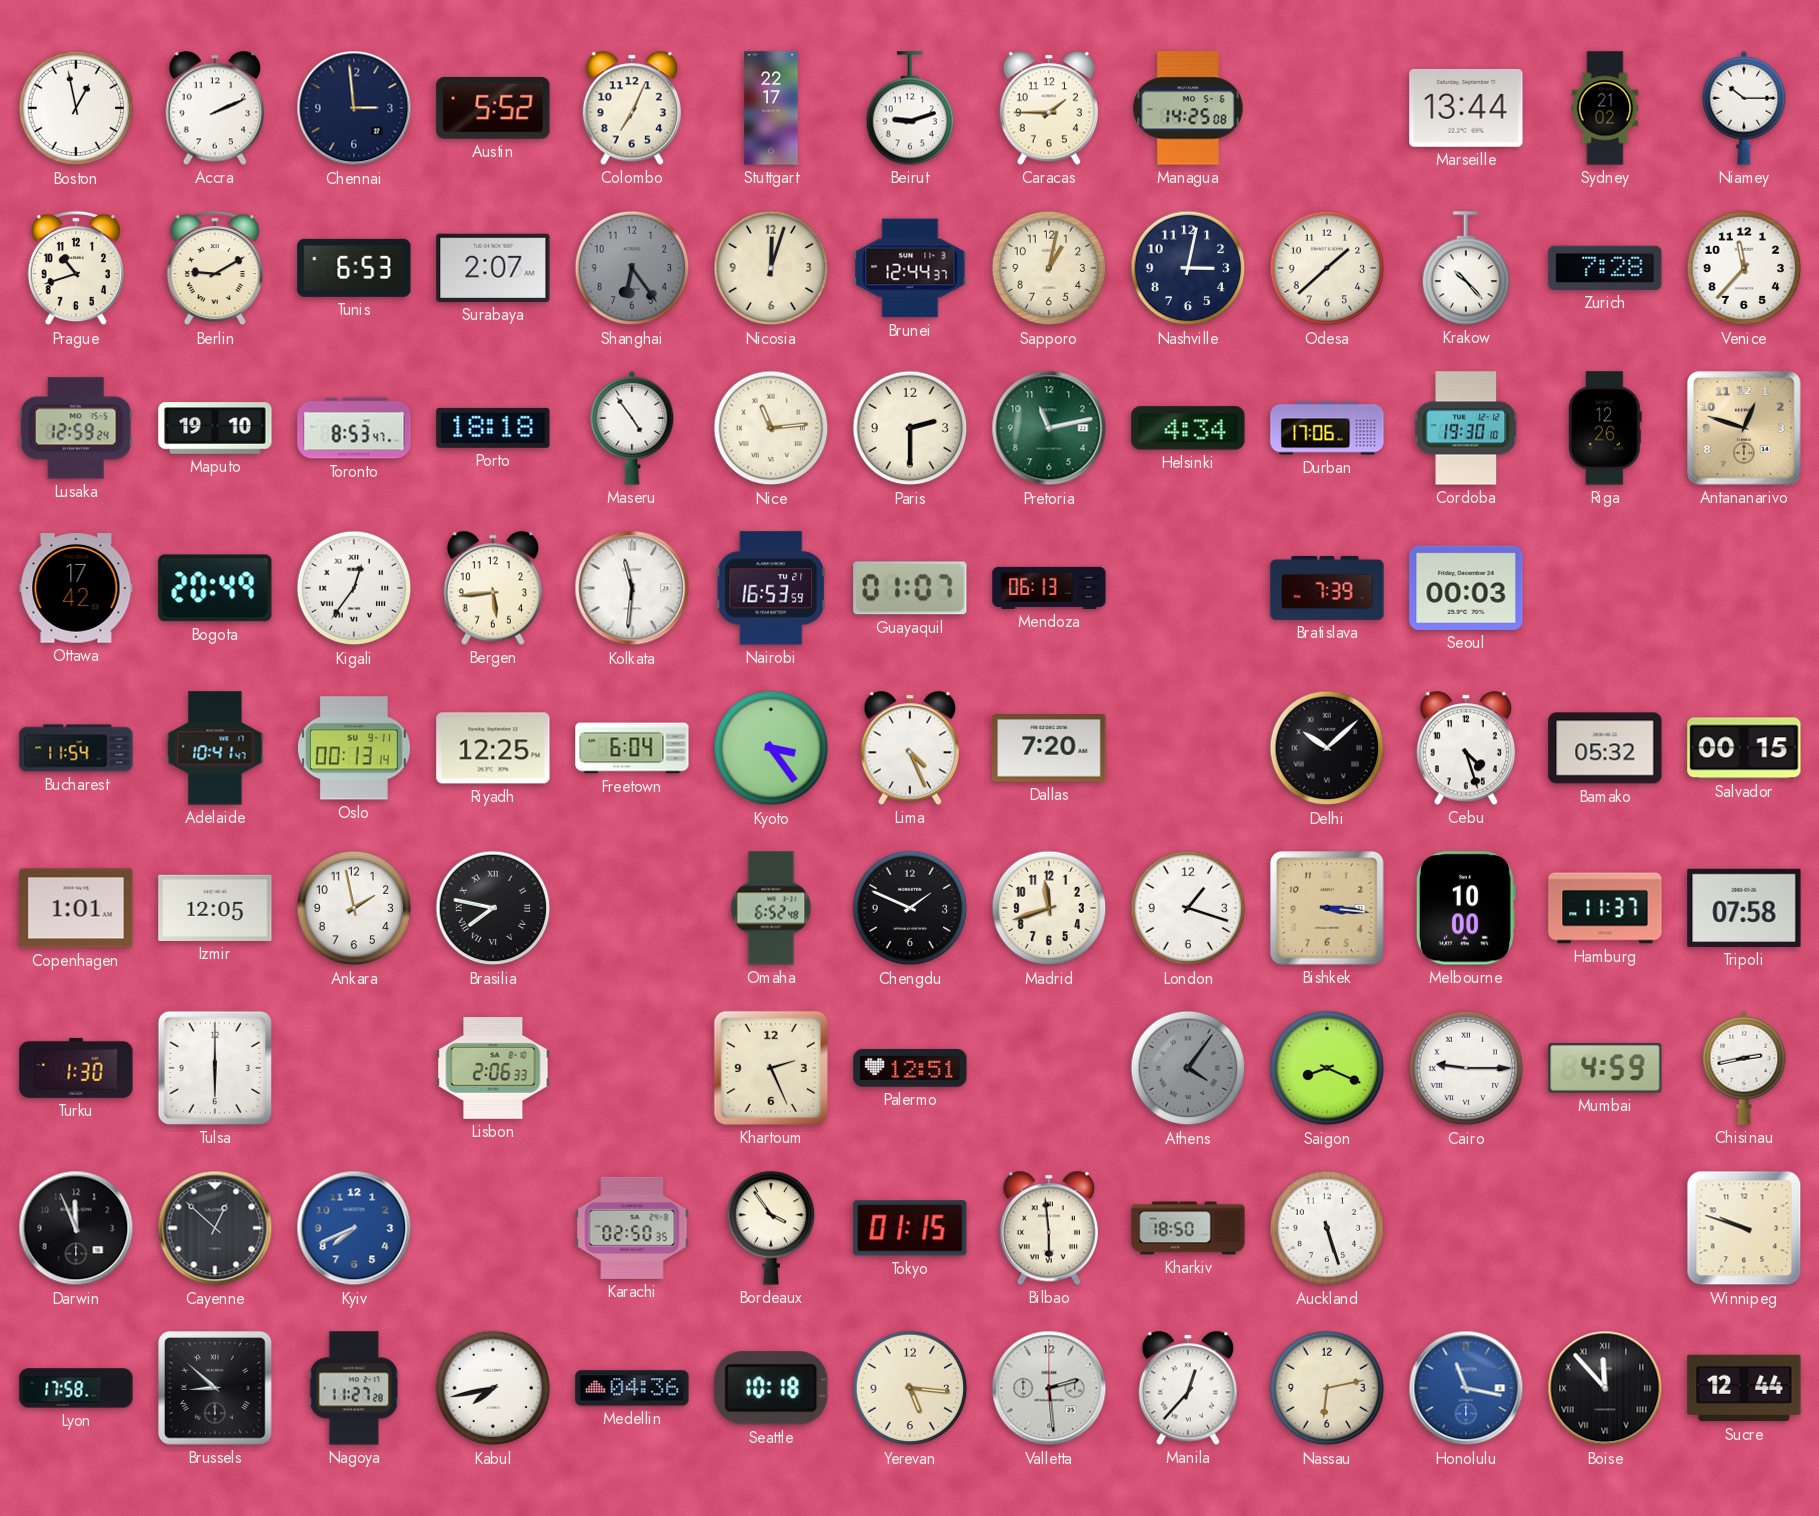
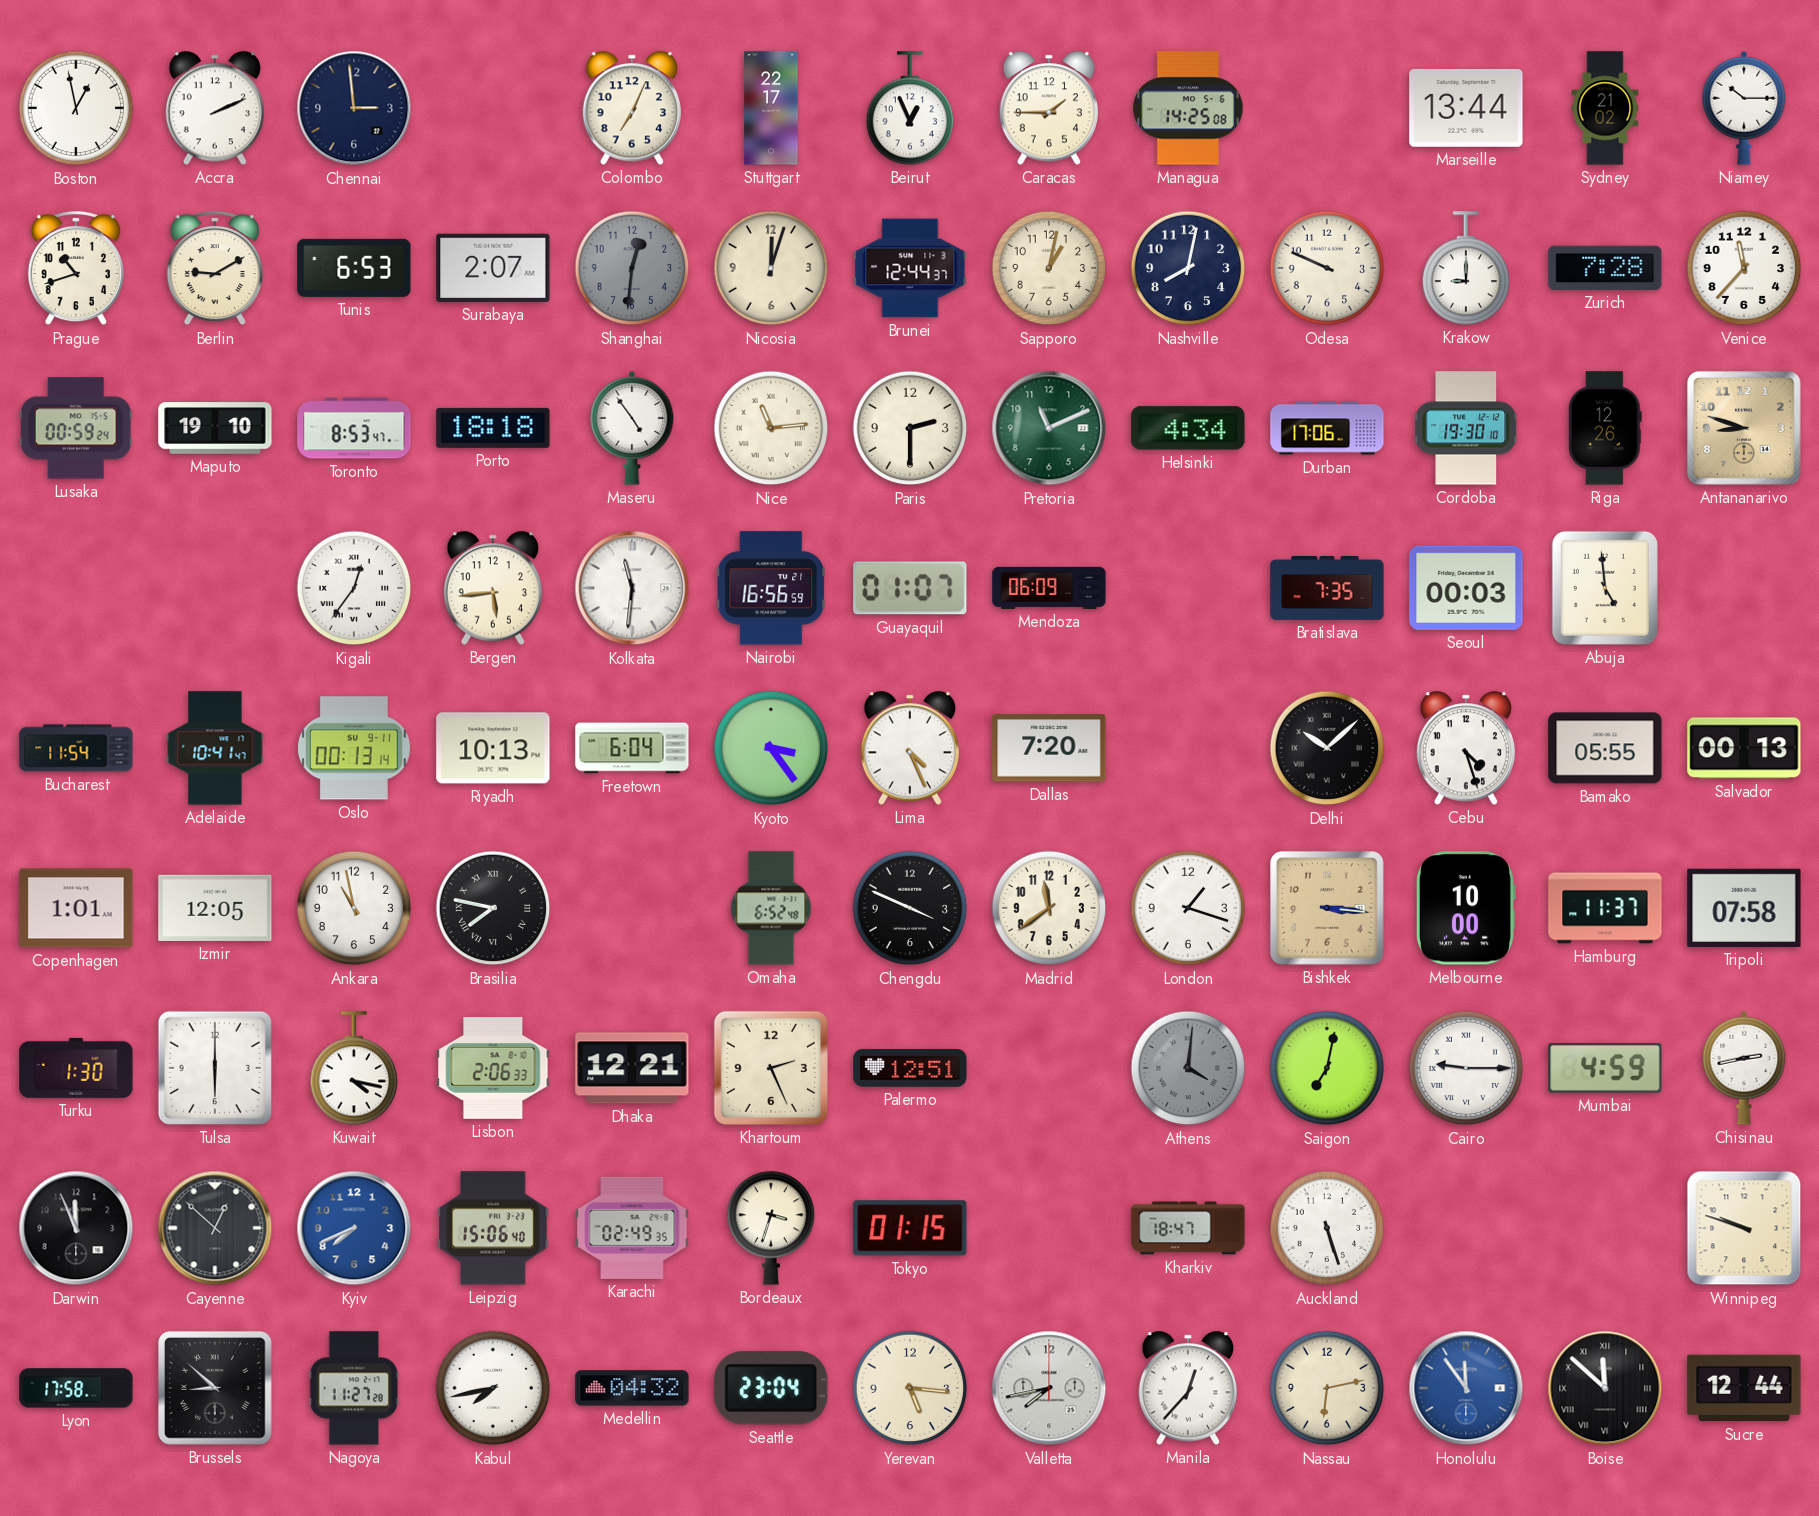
Austin: 5:52 -> none (493, 108)
Beirut: 9:12 -> 12:56 (910, 108)
Shanghai: 6:24 -> 12:31 (632, 268)
Nashville: 3:02 -> 8:02 (1188, 268)
Odesa: 1:38 -> 9:49 (1327, 268)
Krakow: 10:23 -> 9:00 (1466, 268)
Lusaka: 12:59 -> 00:59 (76, 428)
Pretoria: 11:13 -> 11:11 (1049, 428)
Antananarivo: 12:48 -> 8:48 (1744, 428)
Ottawa: 17:42 -> none (76, 588)
Bogota: 20:49 -> none (215, 588)
Nairobi: 16:53 -> 16:56 (771, 588)
Mendoza: 06:13 -> 06:09 (1049, 588)
Bratislava: 7:39 -> 7:35 (1327, 588)
Abuja: none -> 4:59 (1605, 588)
Riyadh: 12:25 -> 10:13 (493, 748)
Bamako: 05:32 -> 05:55 (1605, 748)
Salvador: 00:15 -> 00:13 (1744, 748)
Ankara: 1:58 -> 10:58 (354, 908)
Chengdu: 1:49 -> 3:49 (910, 908)
Madrid: 11:42 -> 11:39 (1049, 908)
Kuwait: none -> 4:17 (354, 1068)
Dhaka: none -> 12:21 (632, 1068)
Athens: 4:06 -> 4:01 (1188, 1068)
Saigon: 8:19 -> 7:02 (1327, 1068)
Leipzig: none -> 15:06 (493, 1228)
Karachi: 02:50 -> 02:49 (632, 1228)
Bordeaux: 3:54 -> 3:33 (771, 1228)
Bilbao: 5:59 -> none (1048, 1228)
Kharkiv: 18:50 -> 18:47 (1188, 1228)
Medellin: 04:36 -> 04:32 (632, 1388)
Seattle: 10:18 -> 23:04 (771, 1388)
Valletta: 2:29 -> 7:43 (1049, 1388)
Honolulu: 11:17 -> 11:54 (1466, 1388)
Boise: 11:53 -> 11:52 (1605, 1388)
